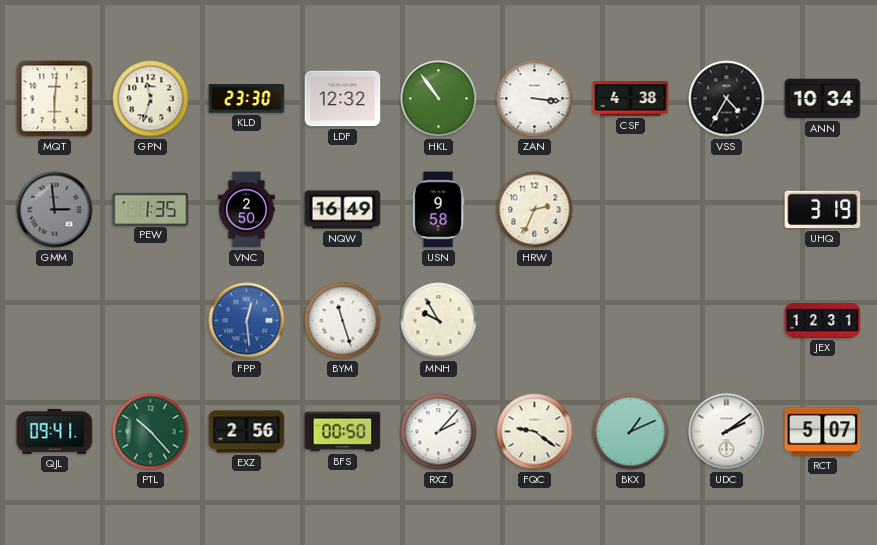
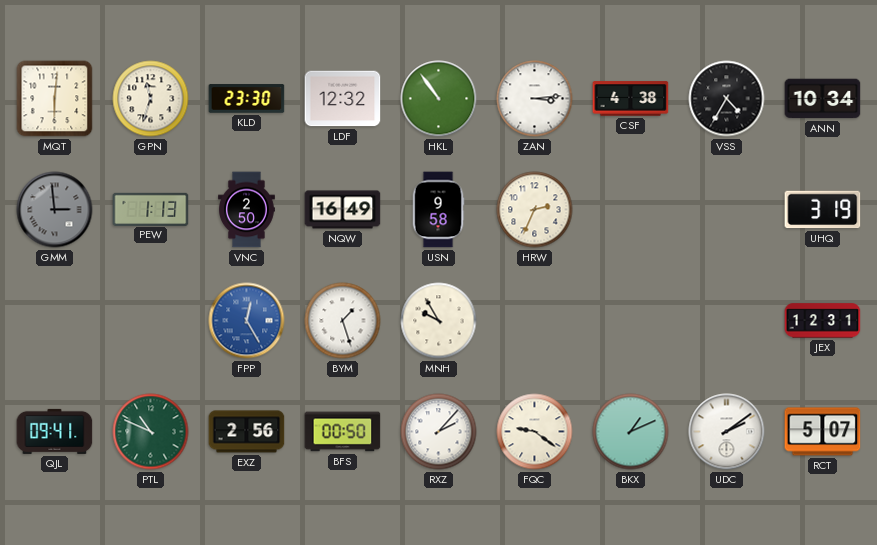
ZAN: 3:16 -> 3:14 (535, 99)
PEW: 1:35 -> 1:13 (151, 209)
FPP: 12:29 -> 12:25 (247, 321)
BYM: 11:27 -> 1:27 (343, 321)
PTL: 10:23 -> 10:49 (151, 432)
